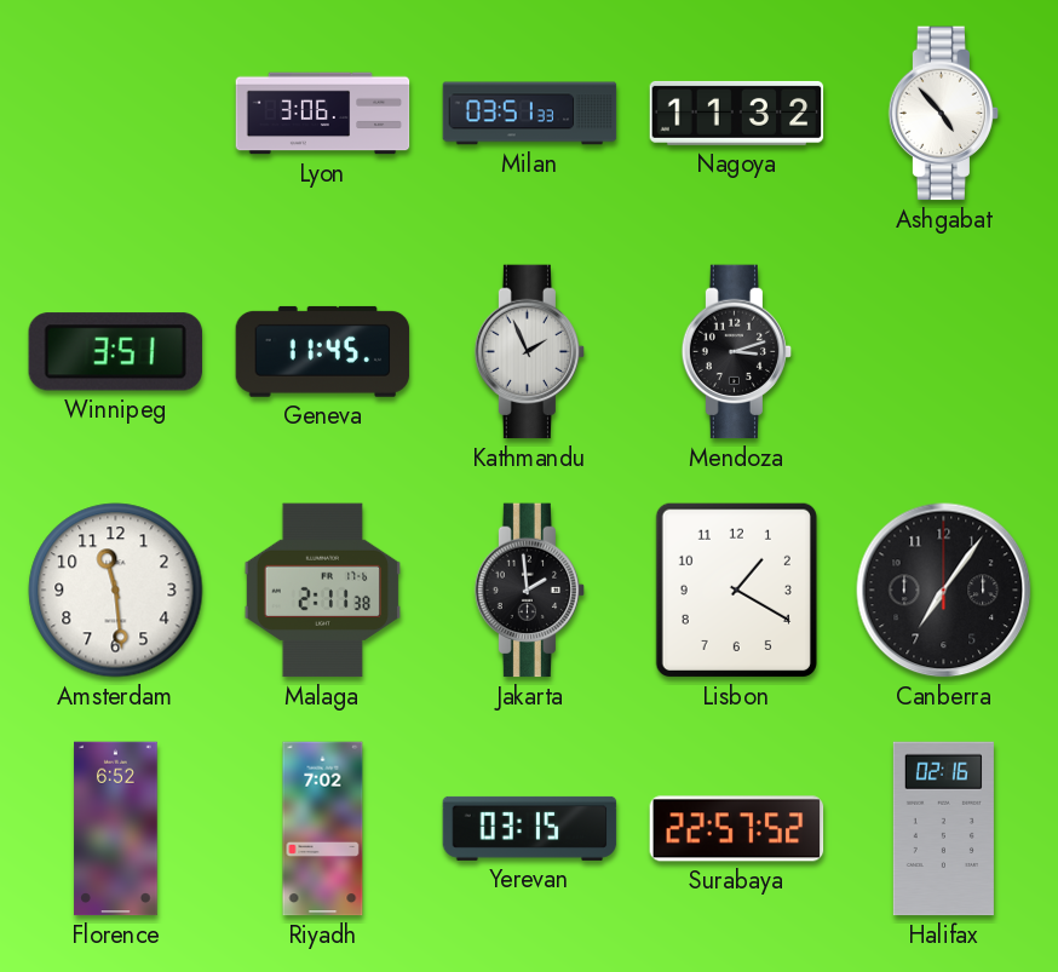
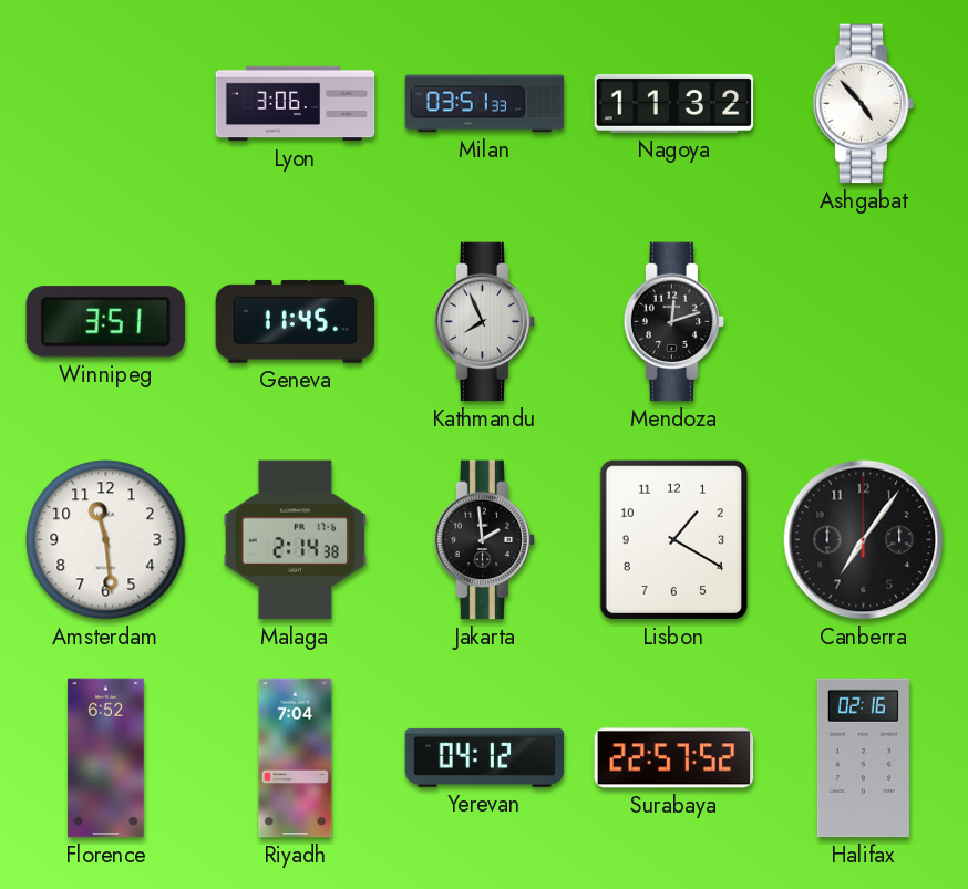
Kathmandu: 1:56 -> 7:56 (485, 322)
Mendoza: 3:12 -> 12:12 (674, 322)
Malaga: 2:11 -> 2:14 (295, 540)
Riyadh: 7:02 -> 7:04 (296, 758)
Yerevan: 03:15 -> 04:12 (485, 757)
